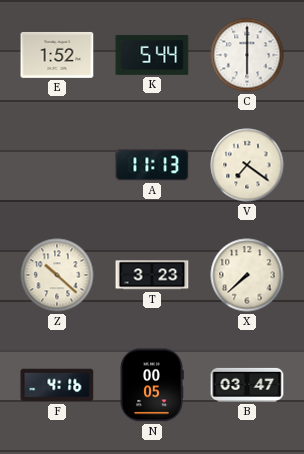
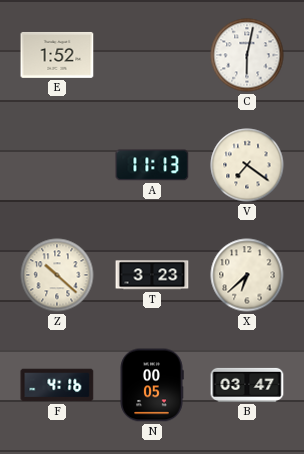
K: 5:44 -> none (152, 55)
C: 6:00 -> 6:02 (247, 55)
X: 7:38 -> 6:38 (247, 275)
